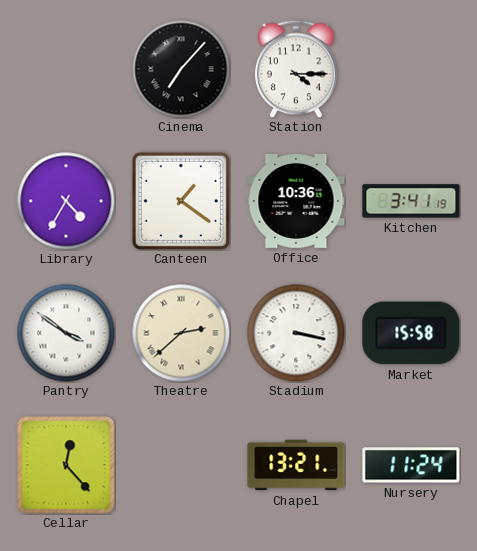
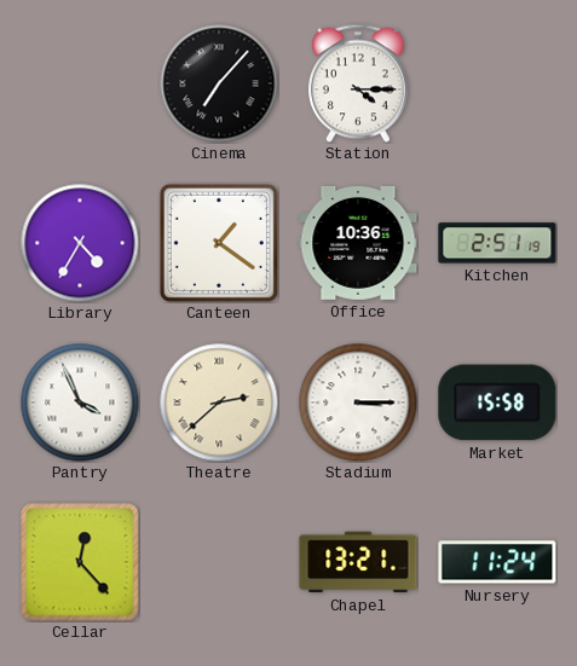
Kitchen: 3:41 -> 2:51 (497, 243)
Pantry: 3:51 -> 3:56 (80, 403)
Stadium: 3:17 -> 3:15 (358, 403)
